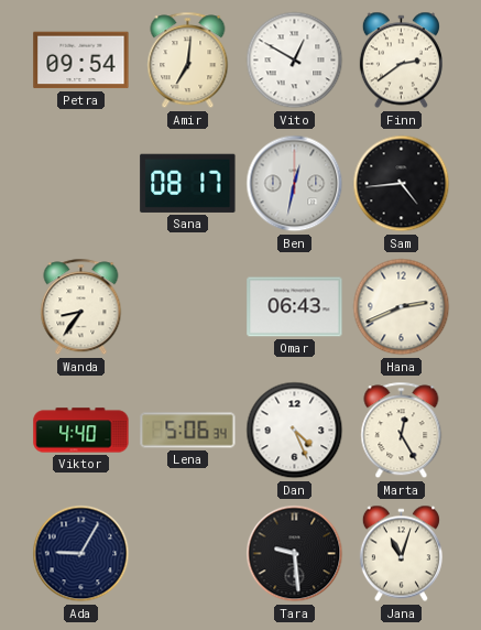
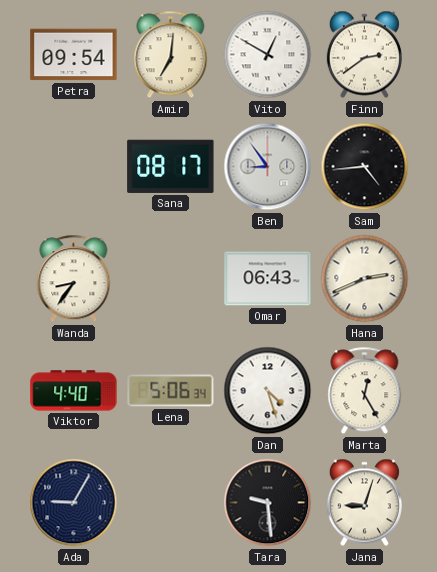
Ben: 12:32 -> 8:54 (268, 167)
Dan: 4:26 -> 4:27 (268, 391)
Jana: 11:03 -> 9:03 (364, 503)
